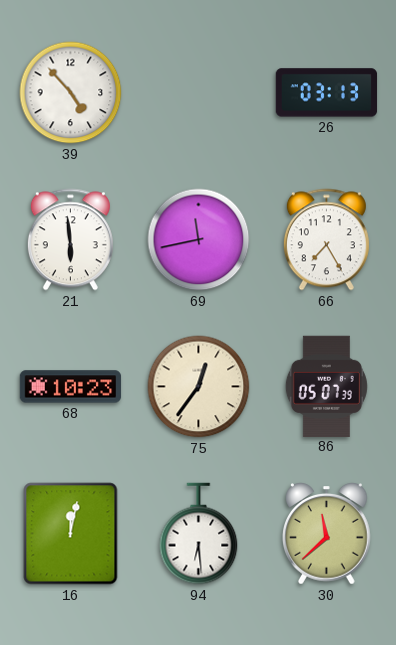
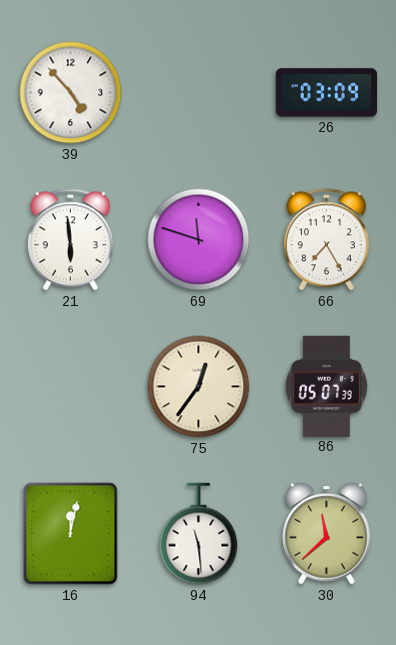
26: 03:13 -> 03:09 (327, 93)
69: 11:43 -> 11:48 (199, 240)
68: 10:23 -> none (71, 387)
94: 6:29 -> 11:29 (199, 534)
